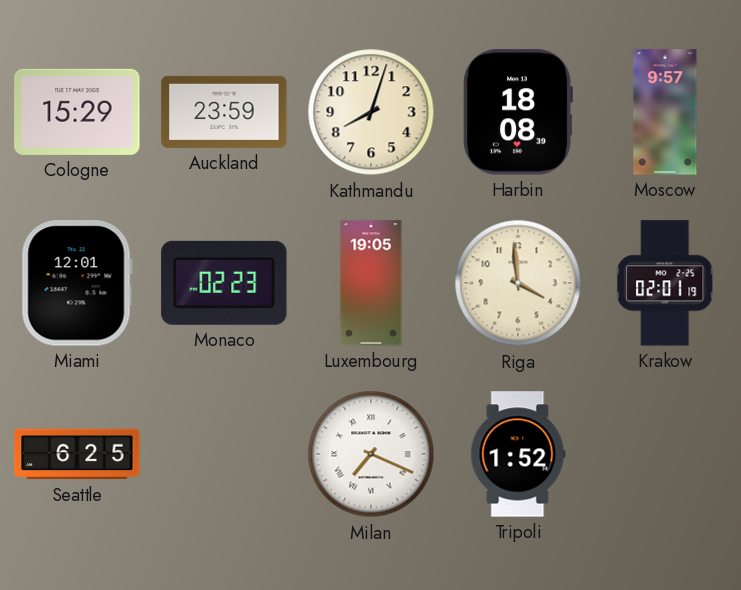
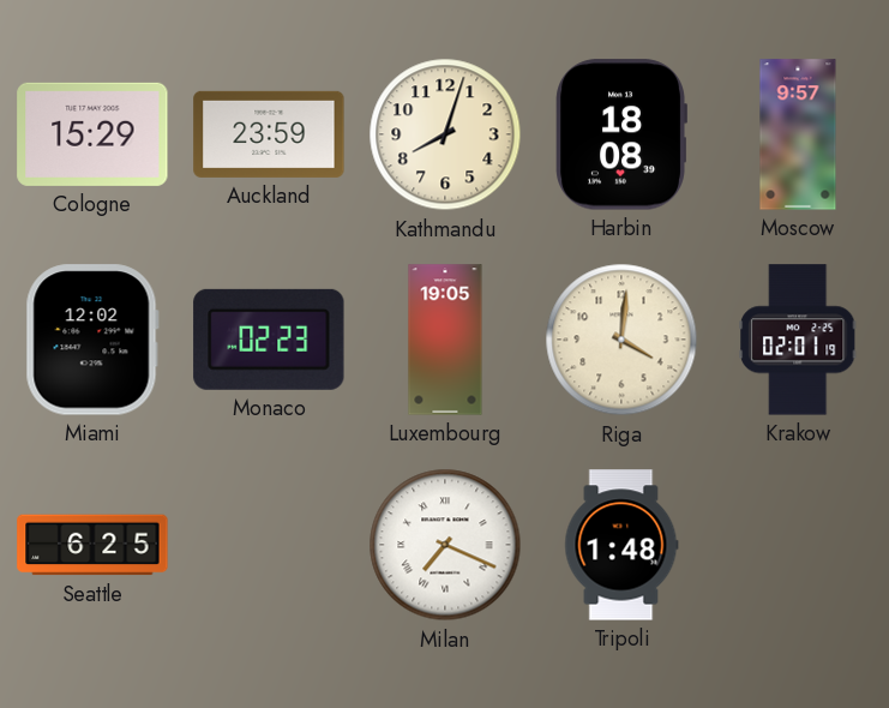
Miami: 12:01 -> 12:02 (92, 340)
Riga: 3:59 -> 4:01 (621, 340)
Tripoli: 1:52 -> 1:48 (621, 545)
